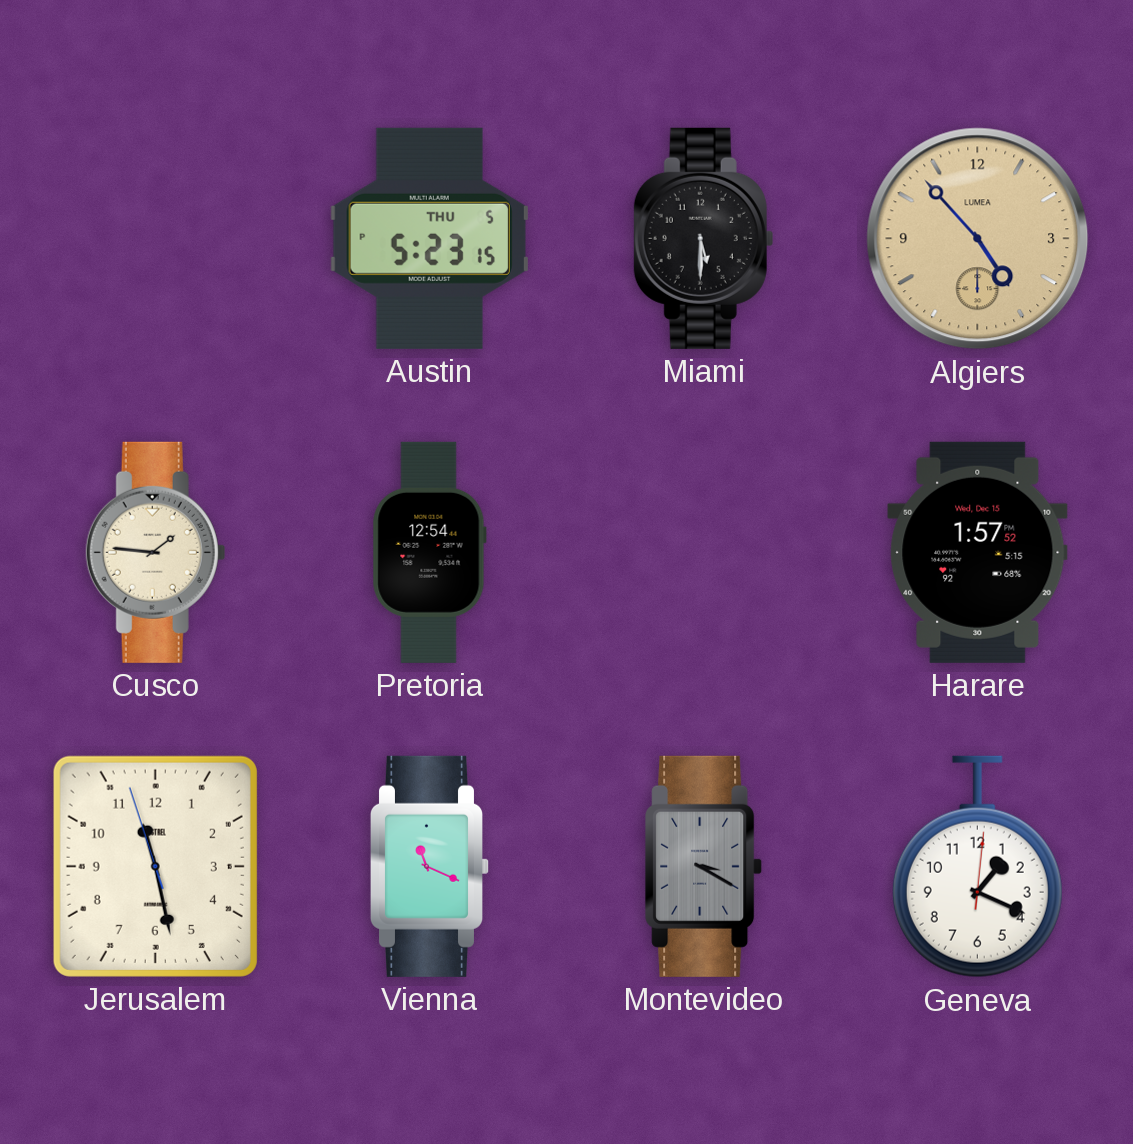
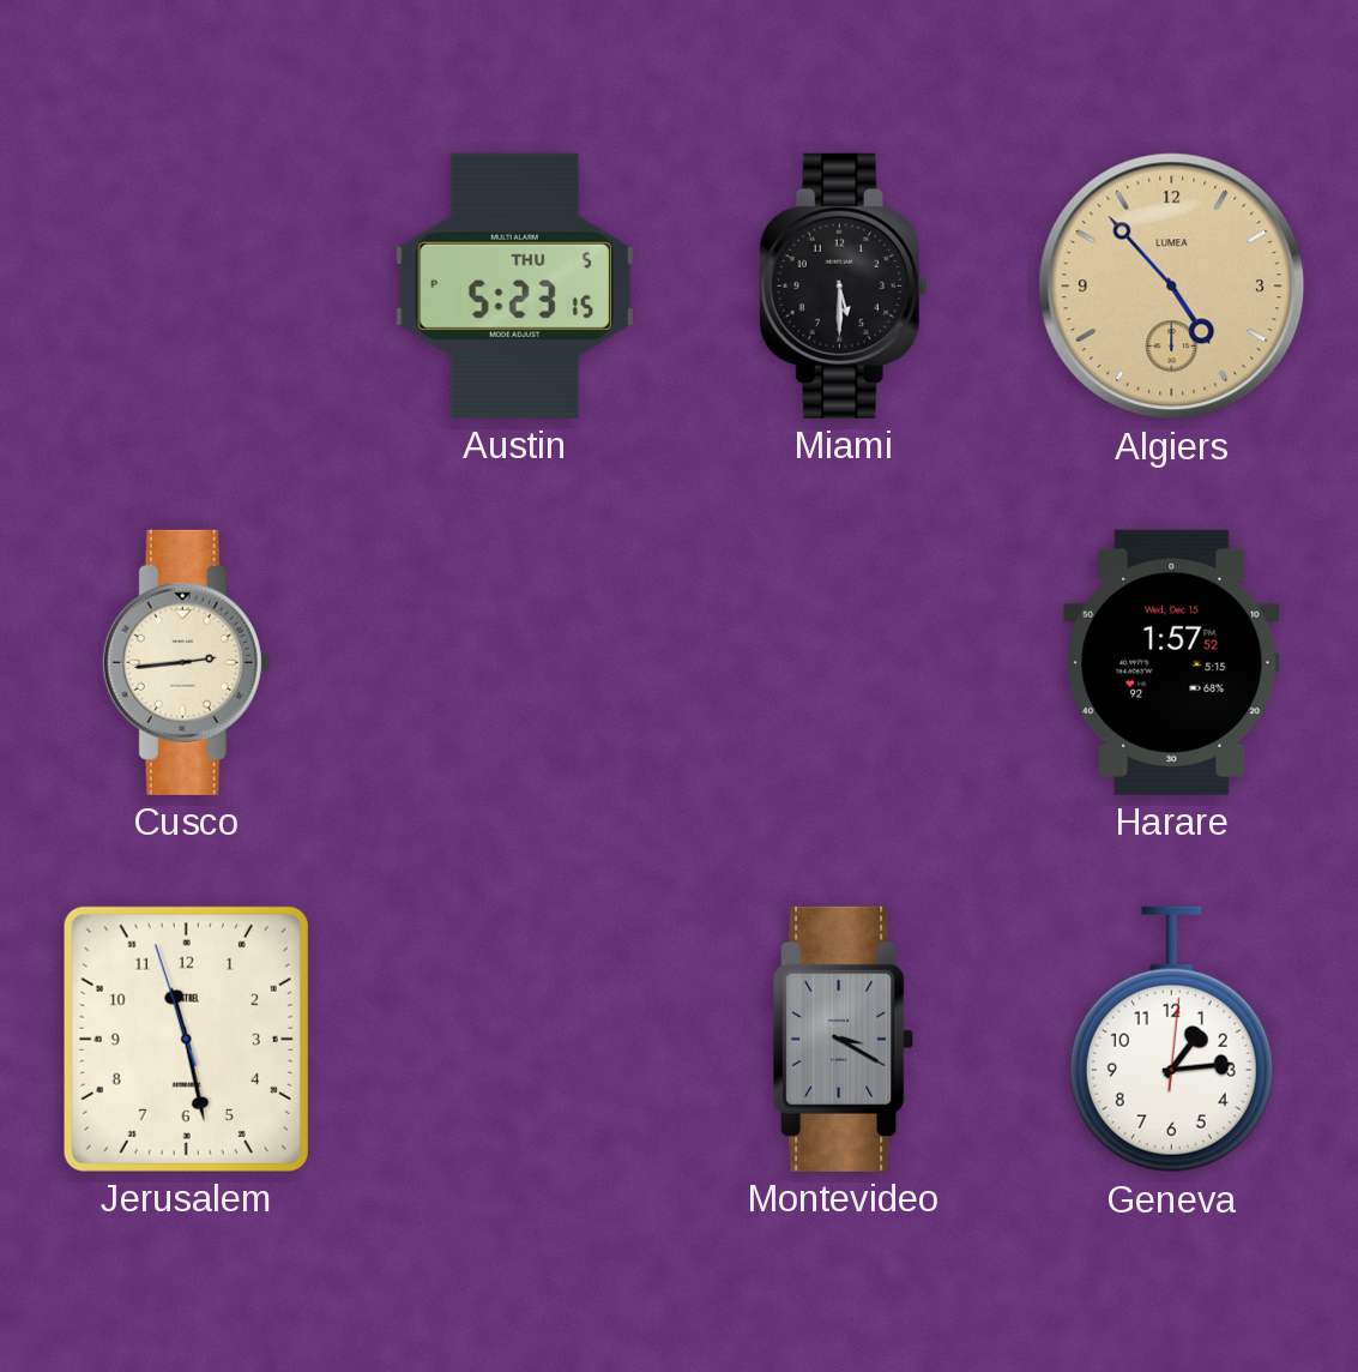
Cusco: 1:46 -> 2:44 (187, 662)
Pretoria: 12:54 -> none (429, 552)
Vienna: 11:19 -> none (429, 866)
Geneva: 1:19 -> 1:14 (1171, 1040)
